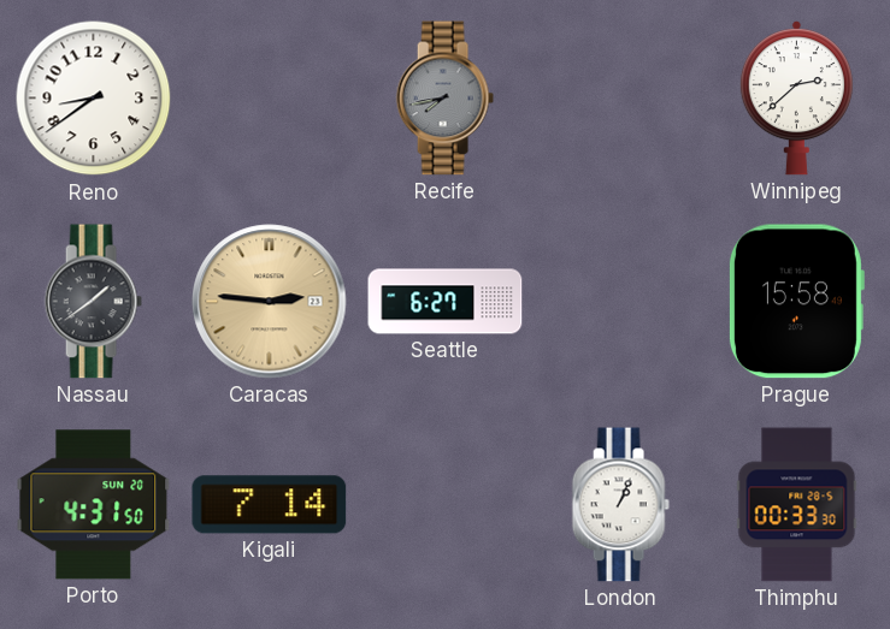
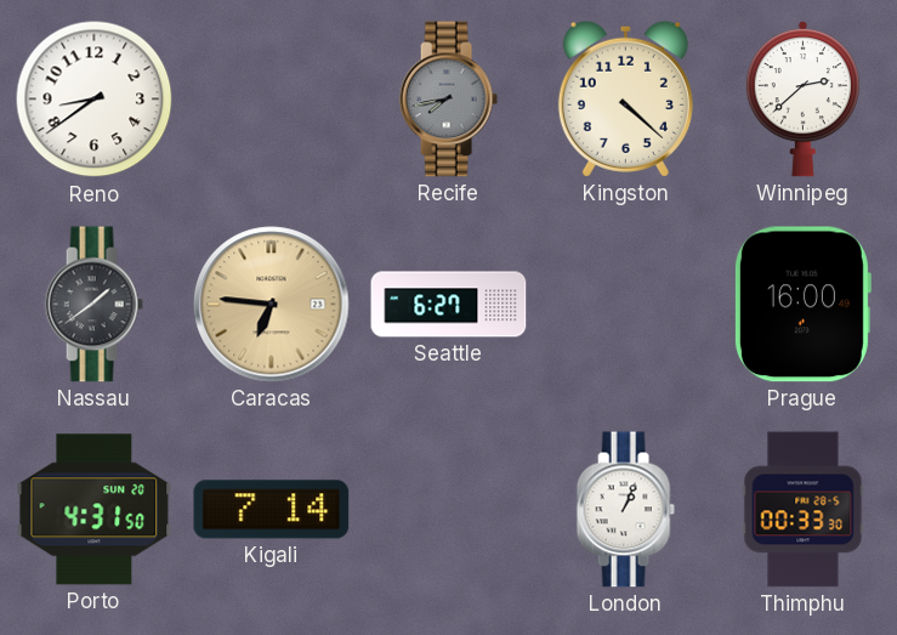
Kingston: none -> 4:22 (625, 98)
Caracas: 2:46 -> 6:46 (272, 305)
Prague: 15:58 -> 16:00 (802, 305)
